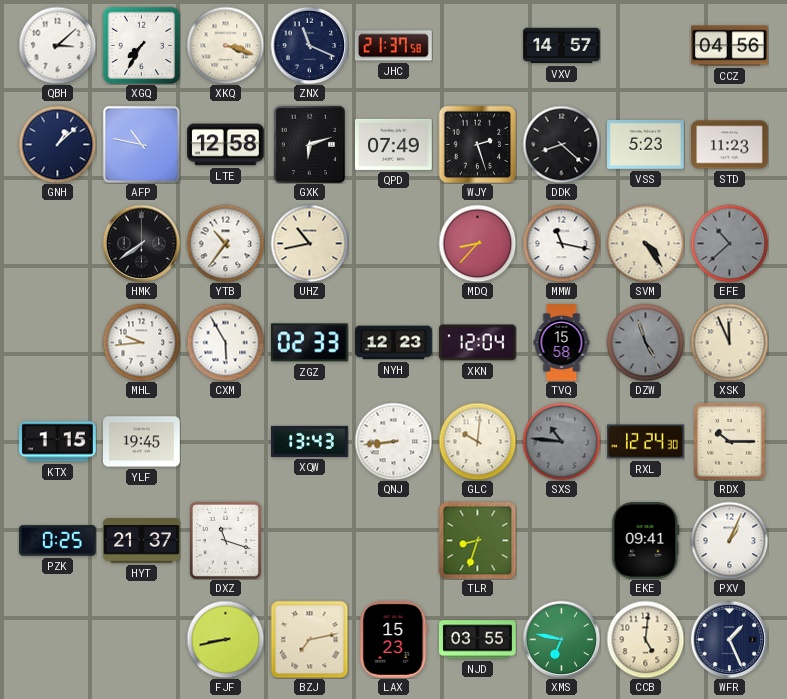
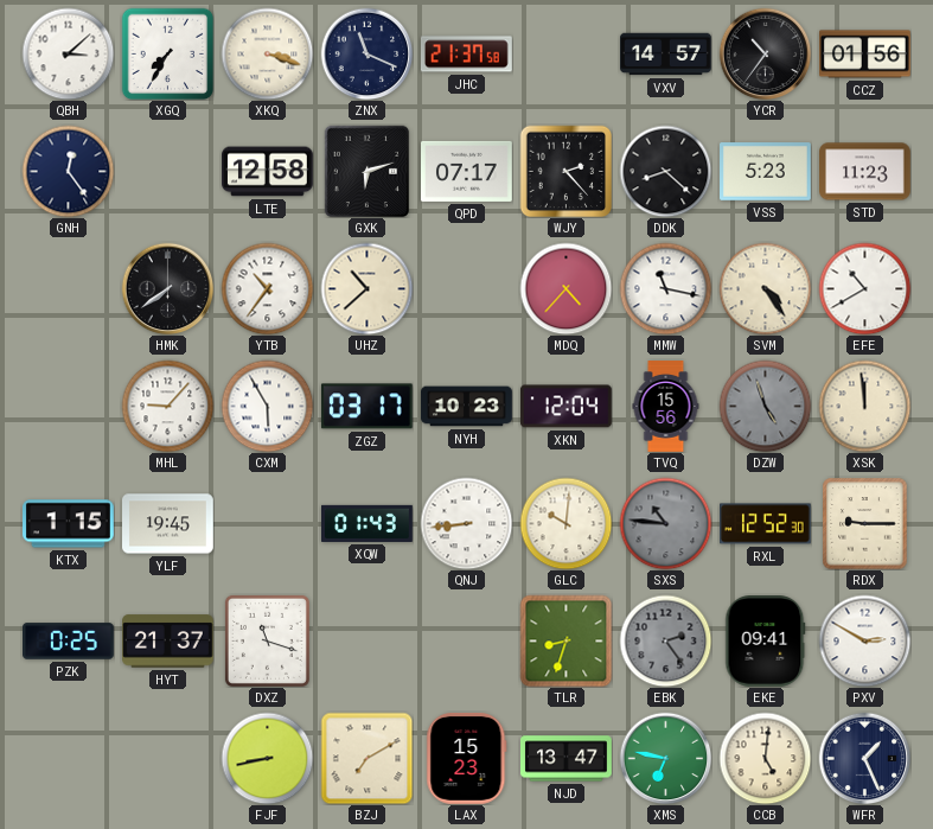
YCR: none -> 10:36 (765, 53)
CCZ: 04:56 -> 01:56 (865, 55)
GNH: 1:08 -> 12:24 (68, 171)
AFP: 10:47 -> none (141, 144)
QPD: 07:49 -> 07:17 (467, 171)
WJY: 2:27 -> 2:23 (565, 171)
UHZ: 10:43 -> 10:38 (366, 288)
MDQ: 8:37 -> 4:37 (565, 288)
EFE: 10:38 -> 10:40 (864, 288)
EFE dial: grey -> white (864, 288)
MHL: 9:44 -> 9:07 (167, 406)
ZGZ: 02:33 -> 03:17 (366, 407)
NYH: 12:23 -> 10:23 (467, 407)
TVQ: 15:58 -> 15:56 (666, 407)
XSK: 11:56 -> 11:59 (864, 406)
XQW: 13:43 -> 01:43 (368, 523)
RXL: 12:24 -> 12:52 (766, 524)
RDX: 10:15 -> 9:15 (865, 523)
EBK: none -> 2:24 (665, 640)
PXV: 1:04 -> 2:50 (864, 640)
BZJ: 7:13 -> 7:10 (366, 758)
NJD: 03:55 -> 13:47 (567, 759)
